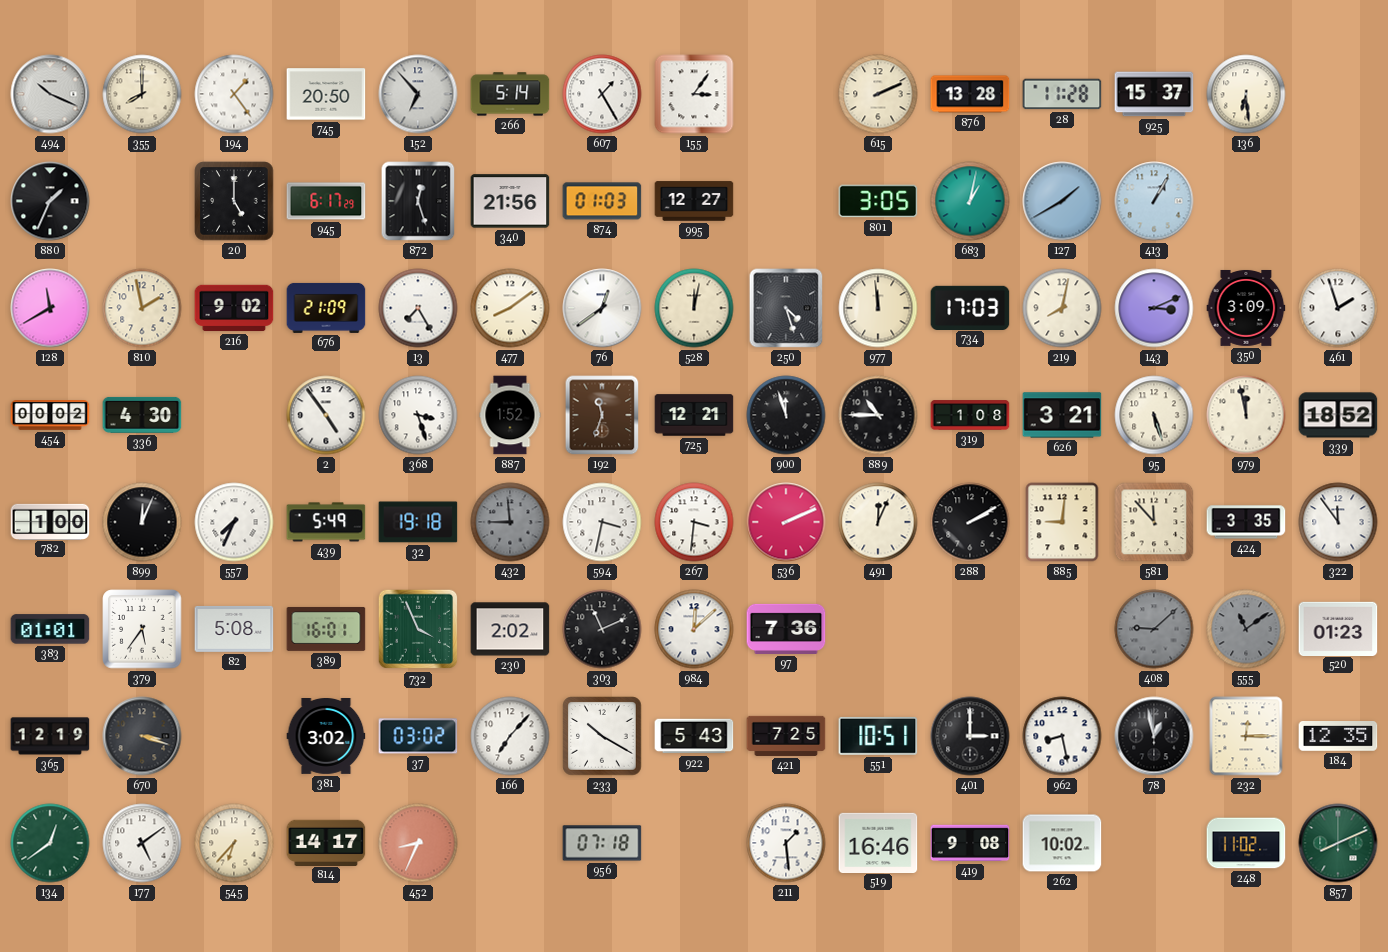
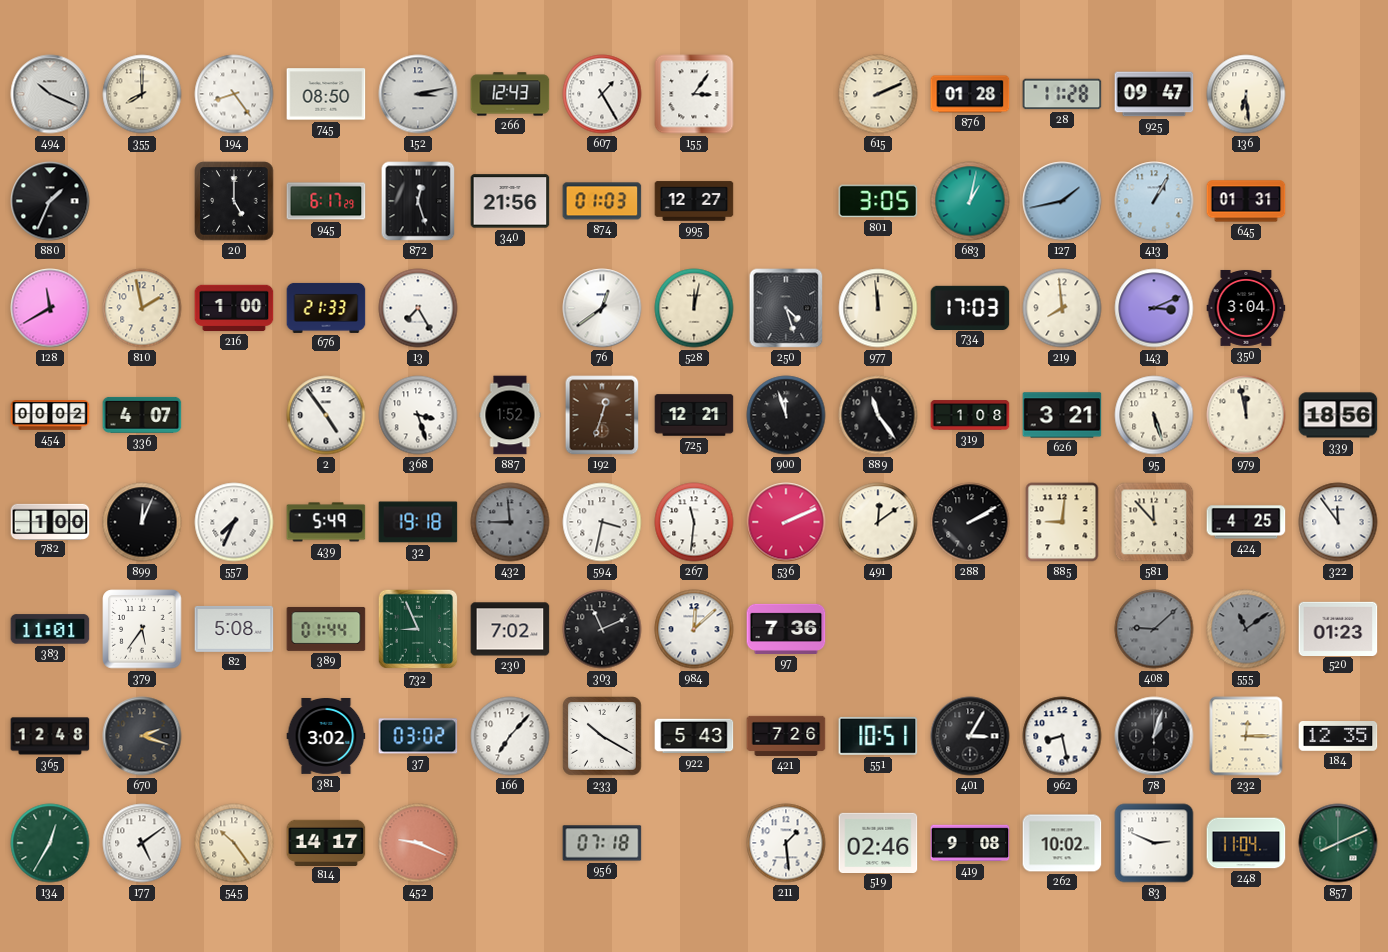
194: 1:24 -> 8:24 (234, 94)
745: 20:50 -> 08:50 (326, 94)
152: 6:53 -> 3:13 (418, 94)
266: 5:14 -> 12:43 (510, 94)
876: 13:28 -> 01:28 (970, 94)
925: 15:37 -> 09:47 (1154, 94)
127: 1:40 -> 1:43 (1062, 201)
645: none -> 01:31 (1246, 201)
216: 9:02 -> 1:00 (234, 308)
676: 21:09 -> 21:33 (326, 308)
477: 8:09 -> none (510, 308)
219: 8:02 -> 7:59 (1062, 308)
350: 3:09 -> 3:04 (1246, 308)
461: 1:57 -> none (1338, 308)
336: 4:30 -> 4:07 (142, 415)
192: 11:33 -> 12:33 (602, 415)
889: 10:45 -> 11:24 (878, 415)
339: 18:52 -> 18:56 (1338, 415)
267: 3:31 -> 11:31 (694, 522)
491: 12:04 -> 12:09 (878, 522)
424: 3:35 -> 4:25 (1246, 522)
383: 01:01 -> 11:01 (50, 629)
389: 16:01 -> 01:44 (326, 629)
732: 3:56 -> 8:56 (418, 629)
230: 2:02 -> 7:02 (510, 629)
365: 12:19 -> 12:48 (50, 736)
670: 3:18 -> 2:18 (142, 736)
421: 7:25 -> 7:26 (786, 736)
401: 3:00 -> 3:05 (970, 736)
78: 12:58 -> 1:03 (1154, 736)
134: 12:39 -> 12:35 (50, 843)
545: 6:37 -> 10:24 (234, 843)
452: 8:34 -> 9:19 (418, 843)
519: 16:46 -> 02:46 (878, 842)
83: none -> 2:49 (1154, 843)
248: 11:02 -> 11:04 (1246, 843)
